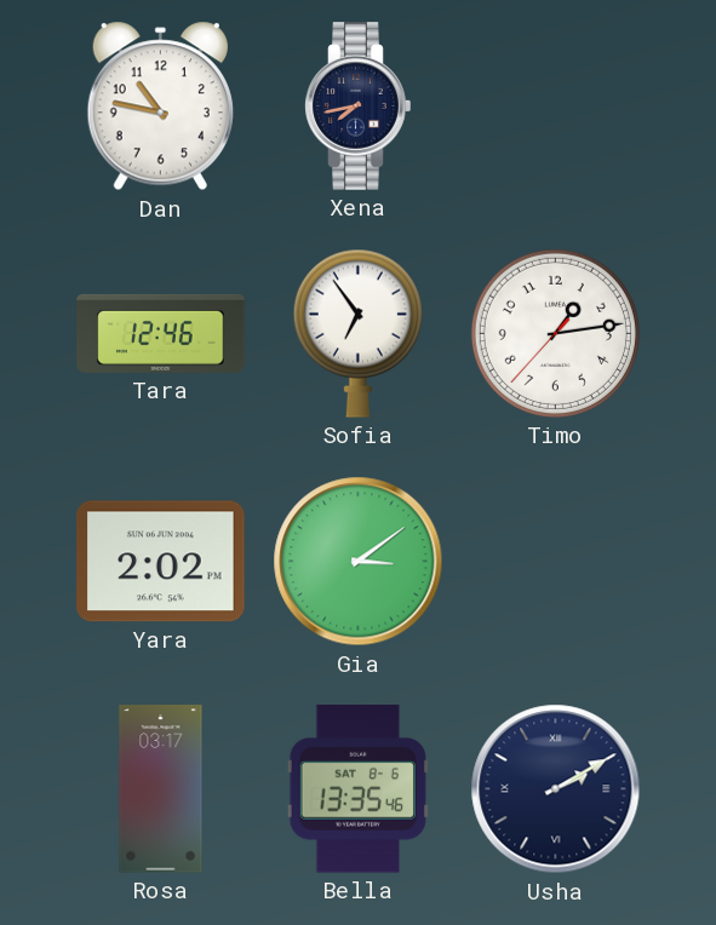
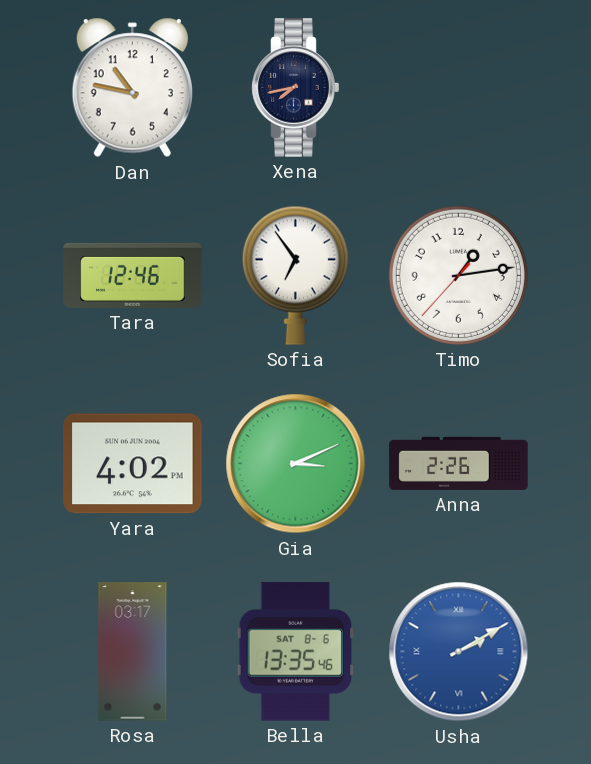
Yara: 2:02 -> 4:02 (133, 464)
Gia: 3:09 -> 3:11 (296, 464)
Anna: none -> 2:26 (459, 463)
Usha dial: navy -> blue (459, 652)
